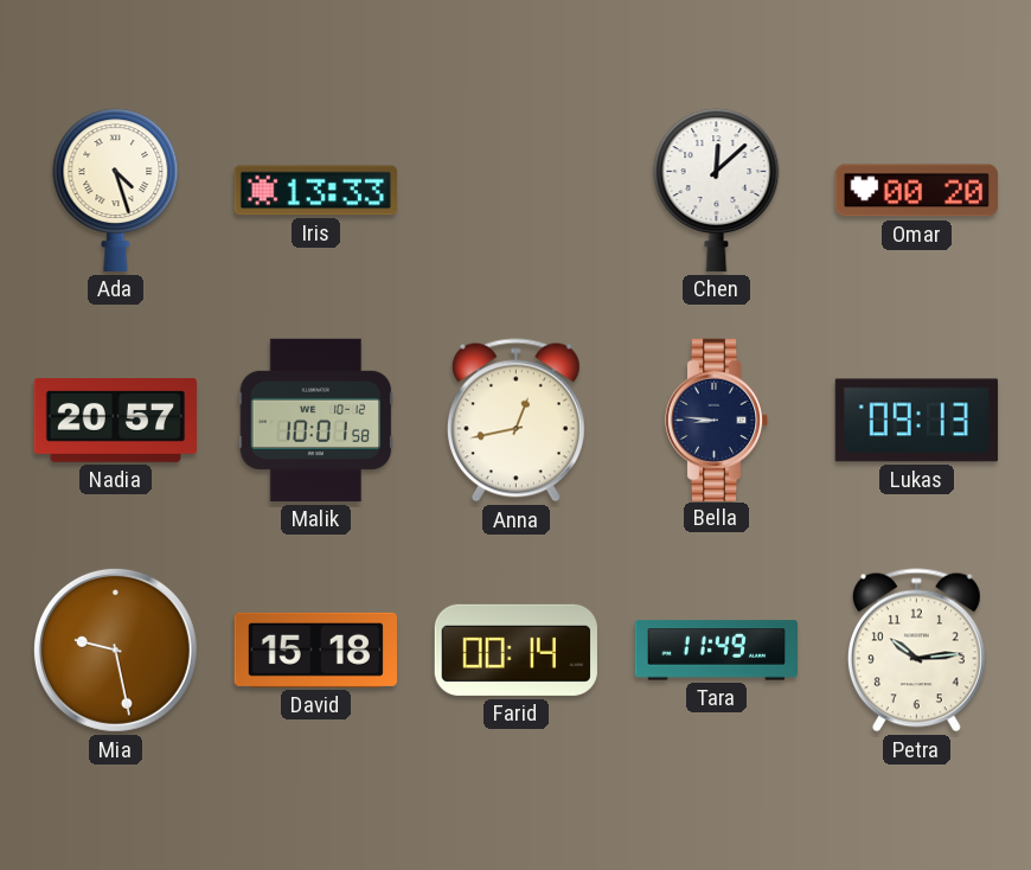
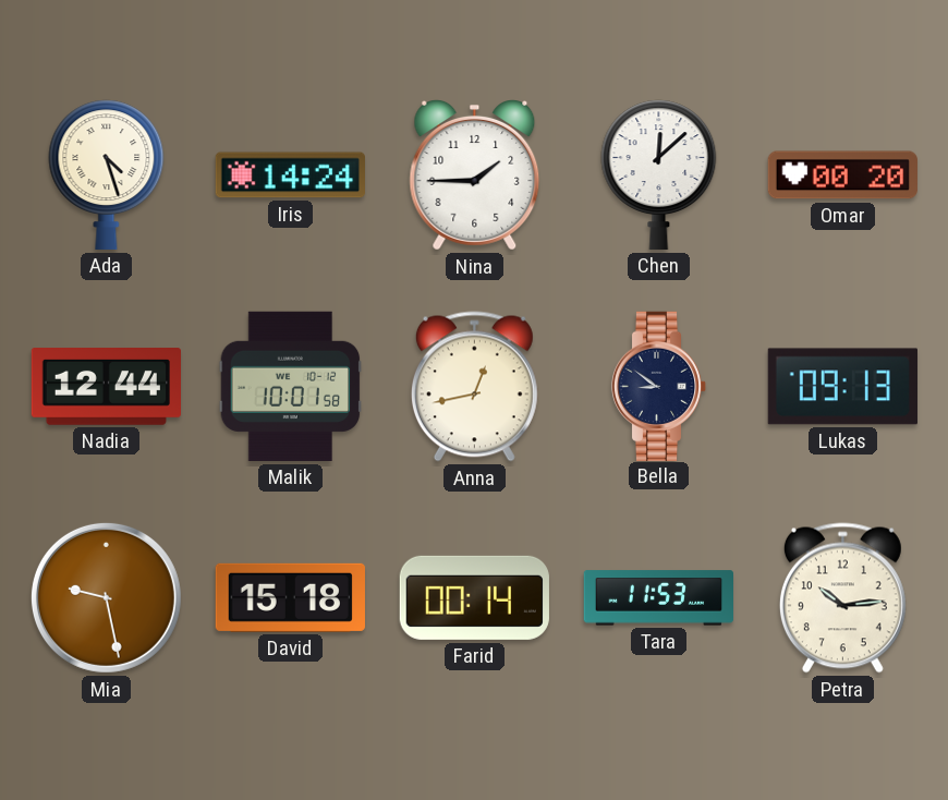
Iris: 13:33 -> 14:24 (290, 175)
Nina: none -> 1:45 (475, 175)
Nadia: 20:57 -> 12:44 (106, 387)
Bella: 8:46 -> 8:51 (659, 386)
Tara: 11:49 -> 11:53 (658, 598)
